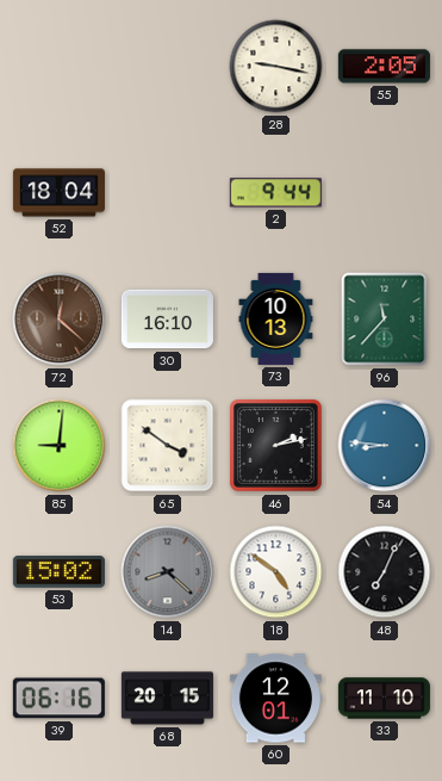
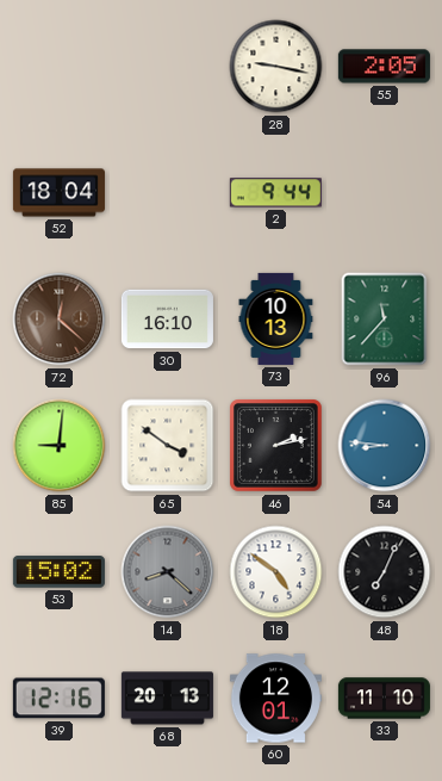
39: 06:16 -> 12:16 (58, 699)
68: 20:15 -> 20:13 (167, 699)
